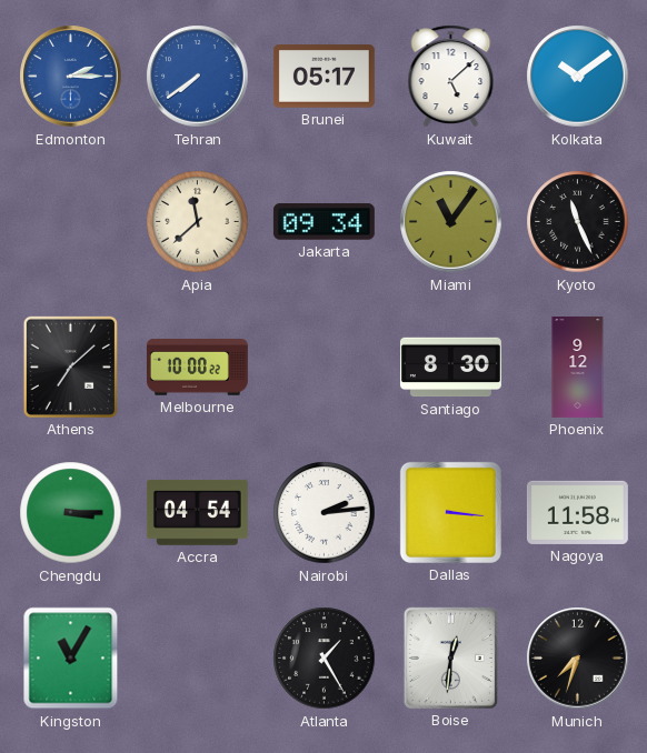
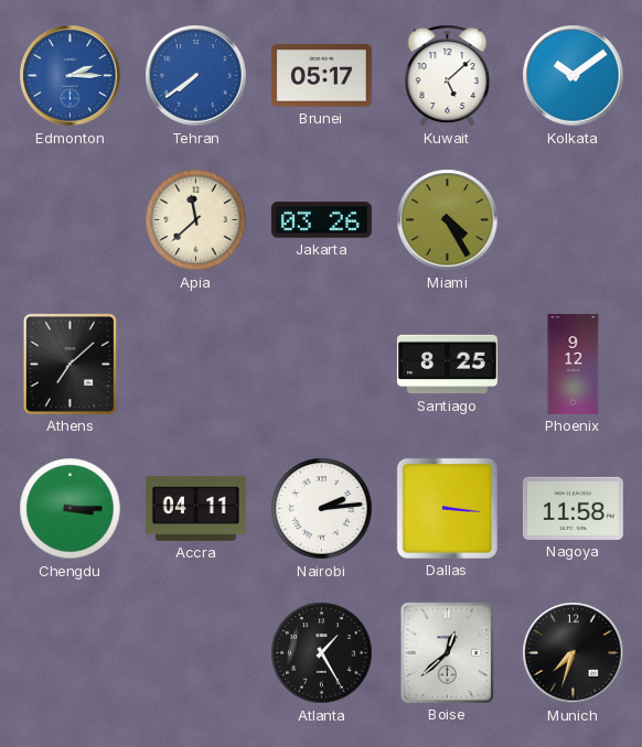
Jakarta: 09:34 -> 03:26 (321, 220)
Miami: 11:06 -> 4:25 (448, 220)
Kyoto: 11:26 -> none (578, 222)
Melbourne: 10:00 -> none (197, 368)
Santiago: 8:30 -> 8:25 (447, 365)
Accra: 04:54 -> 04:11 (195, 508)
Kingston: 11:05 -> none (71, 659)
Boise: 12:31 -> 12:38 (447, 652)
